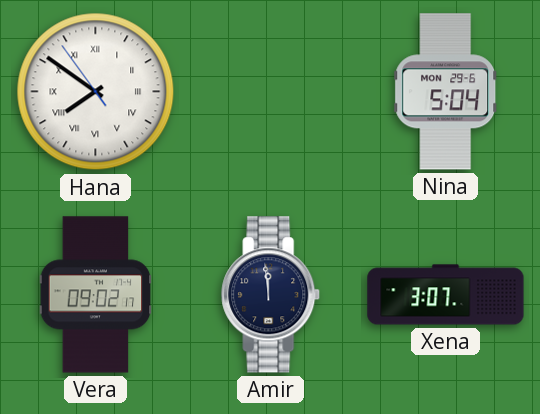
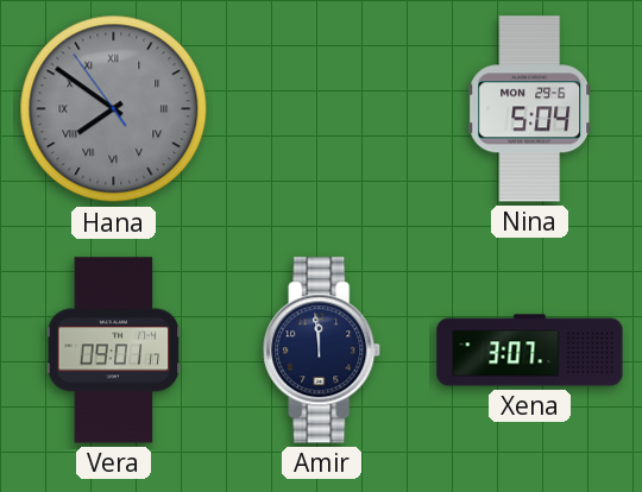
Hana dial: white -> grey (114, 109)
Vera: 09:02 -> 09:01 (114, 351)
